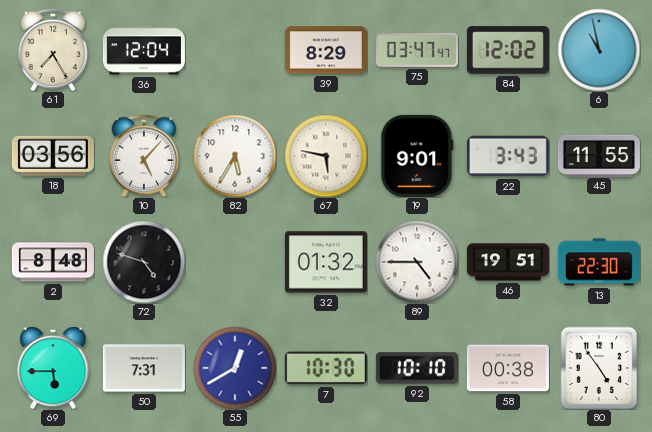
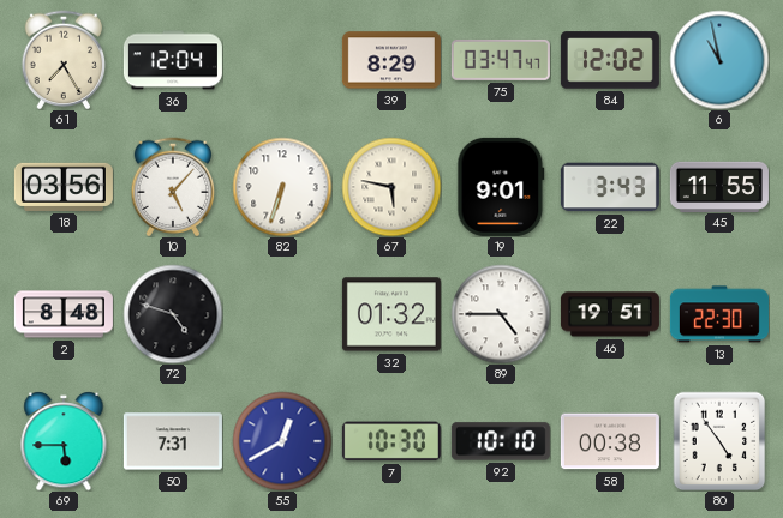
82: 5:35 -> 6:33 (282, 187)
